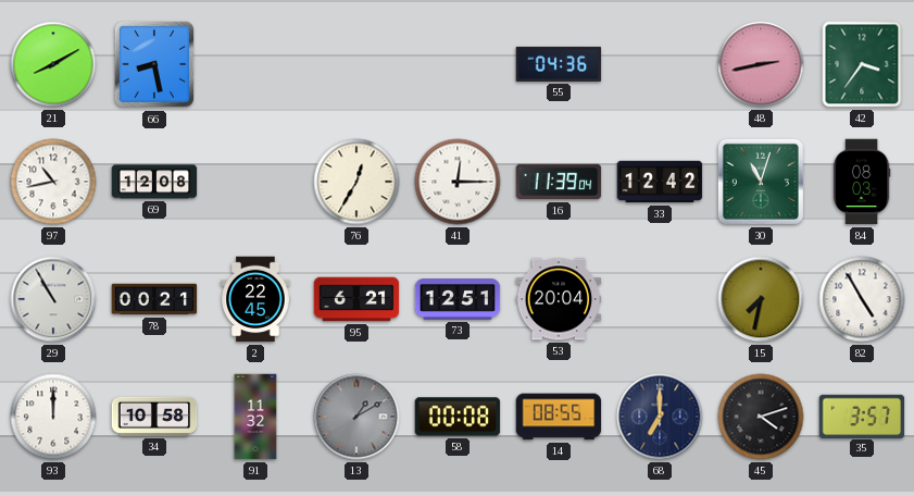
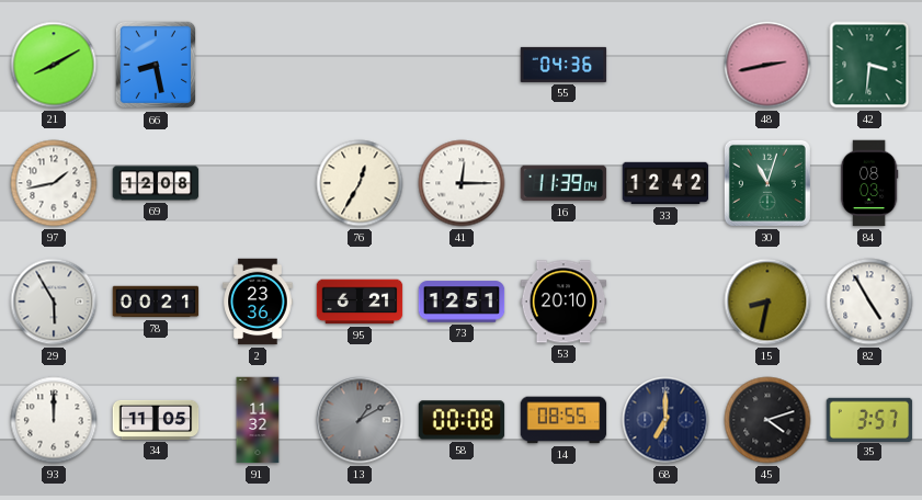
42: 3:36 -> 3:31 (869, 65)
97: 10:43 -> 1:43 (54, 183)
29: 10:55 -> 5:55 (54, 302)
2: 22:45 -> 23:36 (258, 302)
53: 20:04 -> 20:10 (564, 302)
15: 7:32 -> 8:32 (767, 302)
34: 10:58 -> 11:05 (156, 420)
